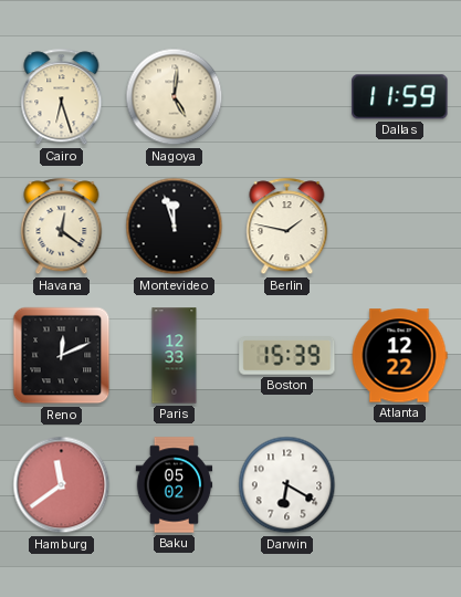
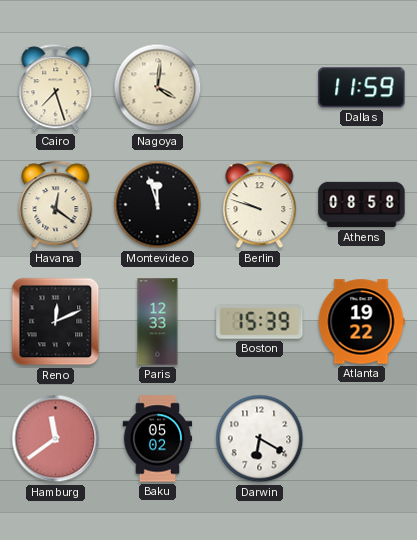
Cairo: 6:27 -> 7:27 (56, 88)
Nagoya: 5:01 -> 4:01 (158, 88)
Berlin: 1:47 -> 9:48 (260, 205)
Athens: none -> 08:58 (362, 205)
Atlanta: 12:22 -> 19:22 (361, 322)
